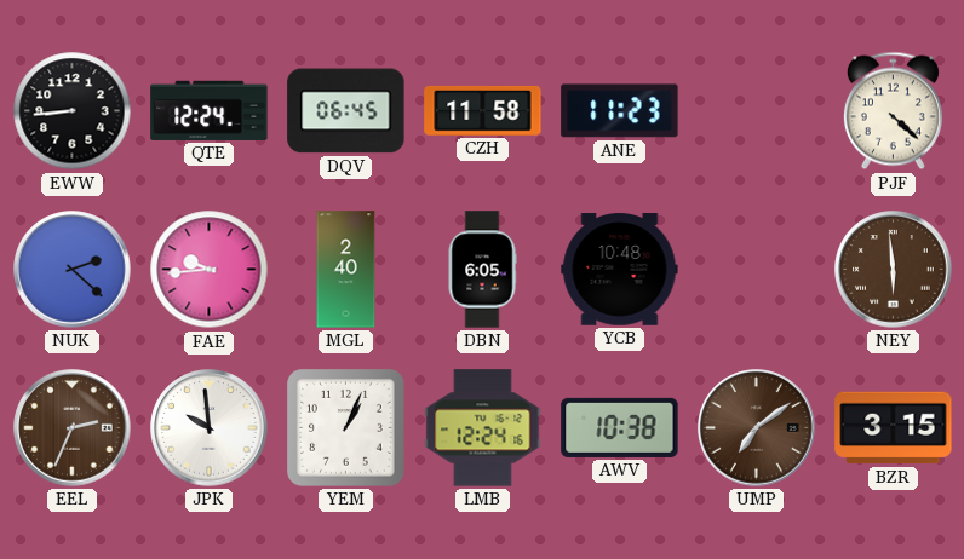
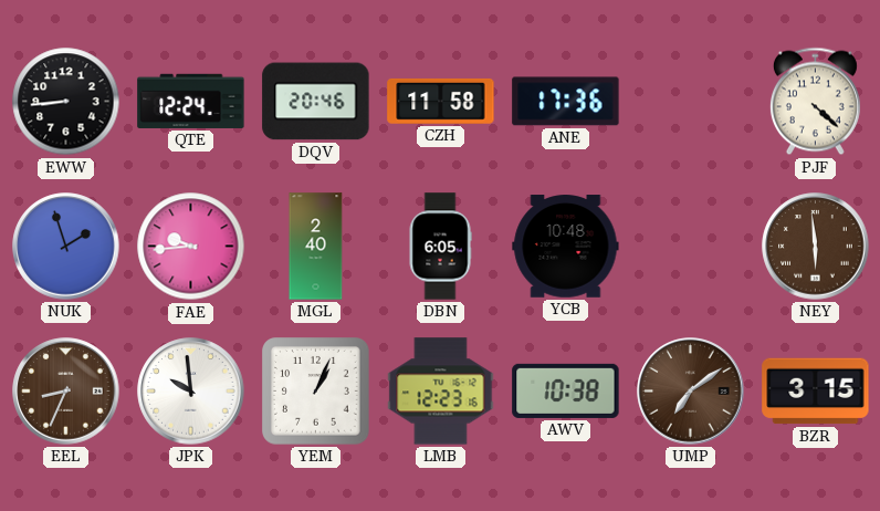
DQV: 06:45 -> 20:46 (316, 102)
ANE: 11:23 -> 17:36 (566, 102)
NUK: 2:22 -> 1:57 (66, 247)
EEL: 2:34 -> 8:34 (66, 392)
LMB: 12:24 -> 12:23 (441, 392)
